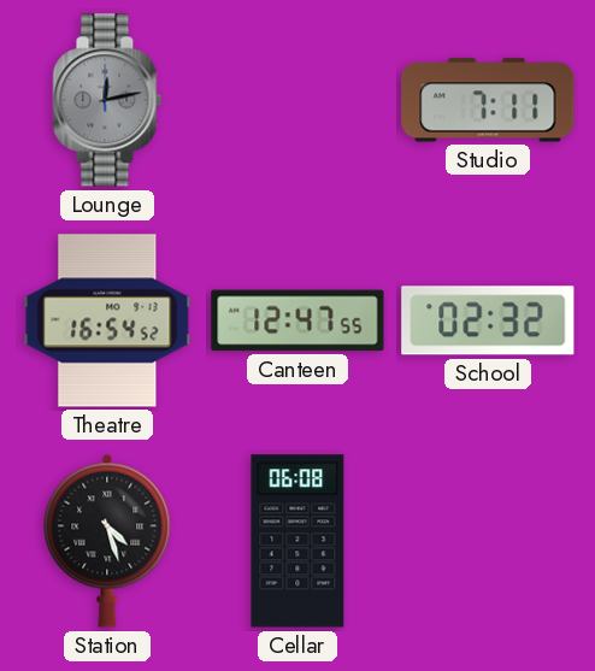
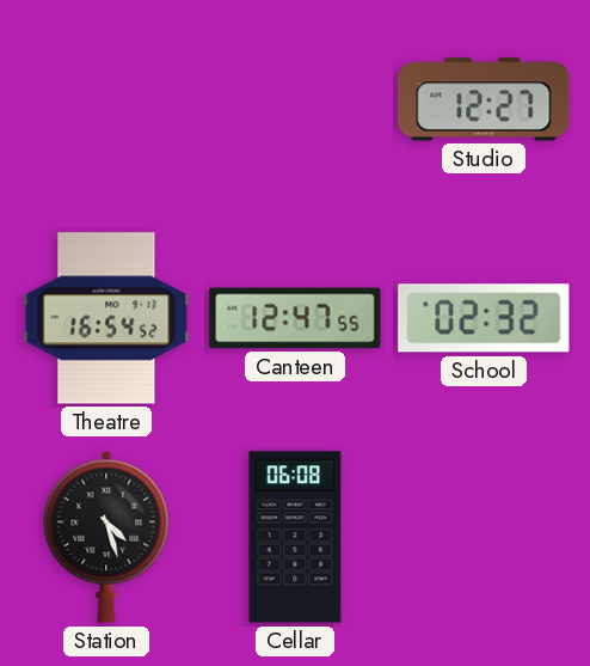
Lounge: 12:13 -> none (107, 100)
Studio: 7:11 -> 12:27 (484, 99)
